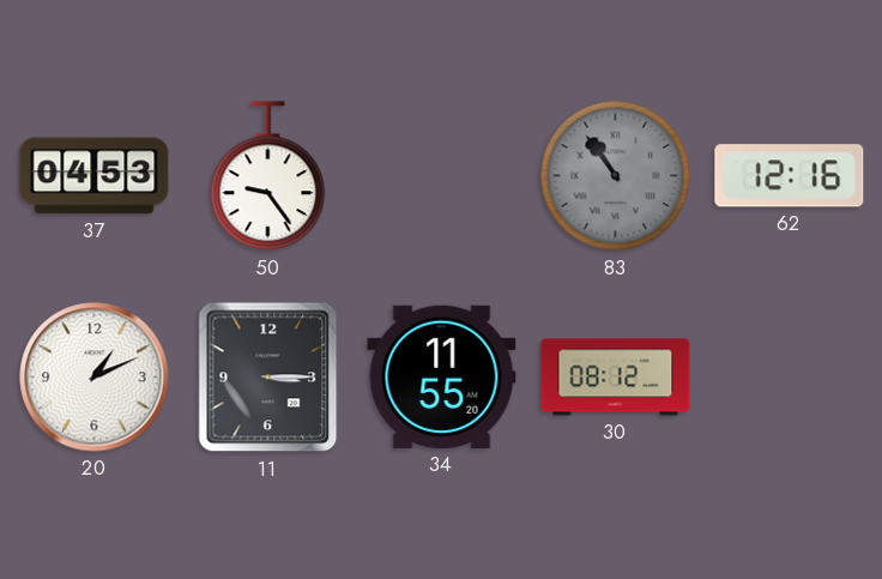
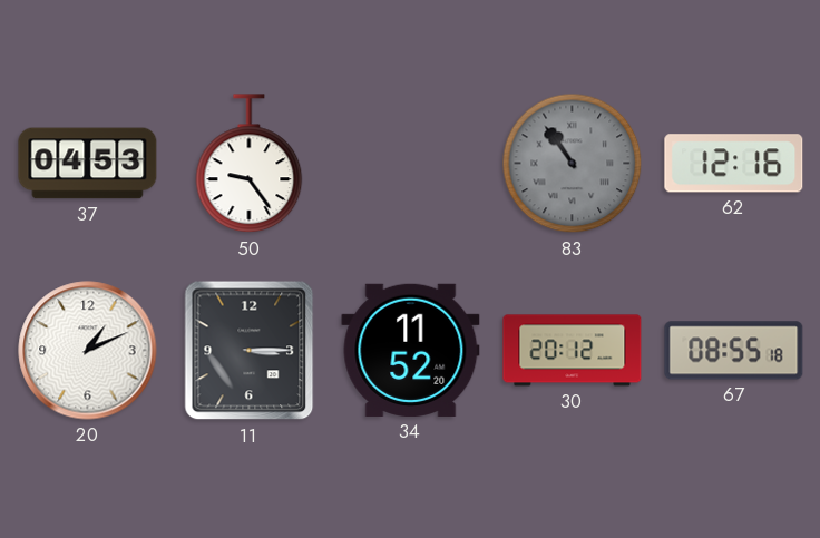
34: 11:55 -> 11:52 (411, 350)
30: 08:12 -> 20:12 (573, 351)
67: none -> 08:55 (734, 351)
